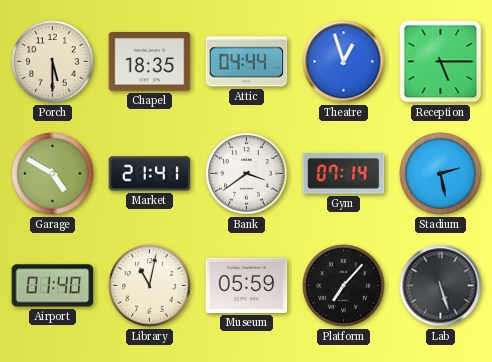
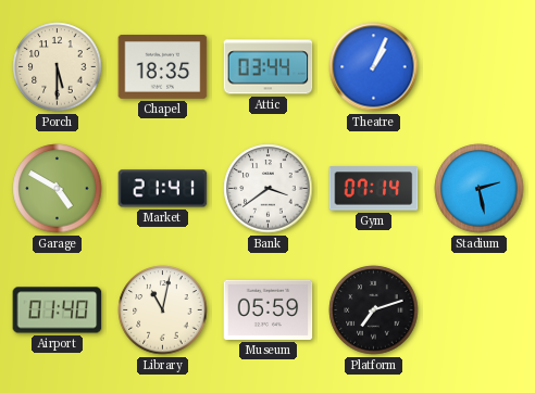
Attic: 04:44 -> 03:44 (269, 67)
Theatre: 12:57 -> 1:04 (374, 67)
Reception: 5:15 -> none (441, 62)
Platform: 7:07 -> 7:12 (374, 310)
Lab: 5:27 -> none (441, 286)
